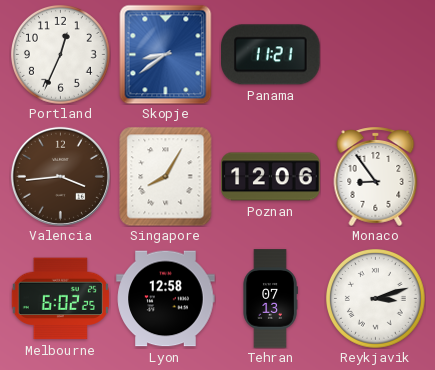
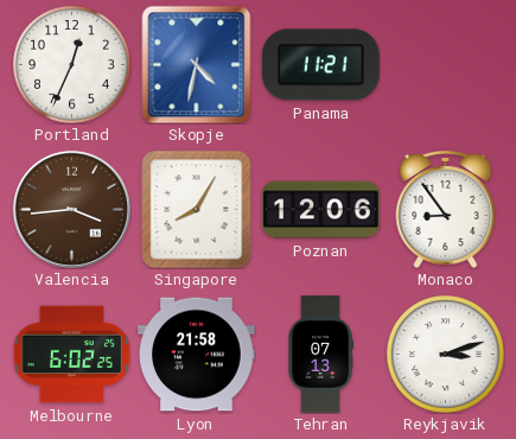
Skopje: 8:39 -> 4:32 (197, 64)
Lyon: 12:58 -> 21:58 (197, 355)
